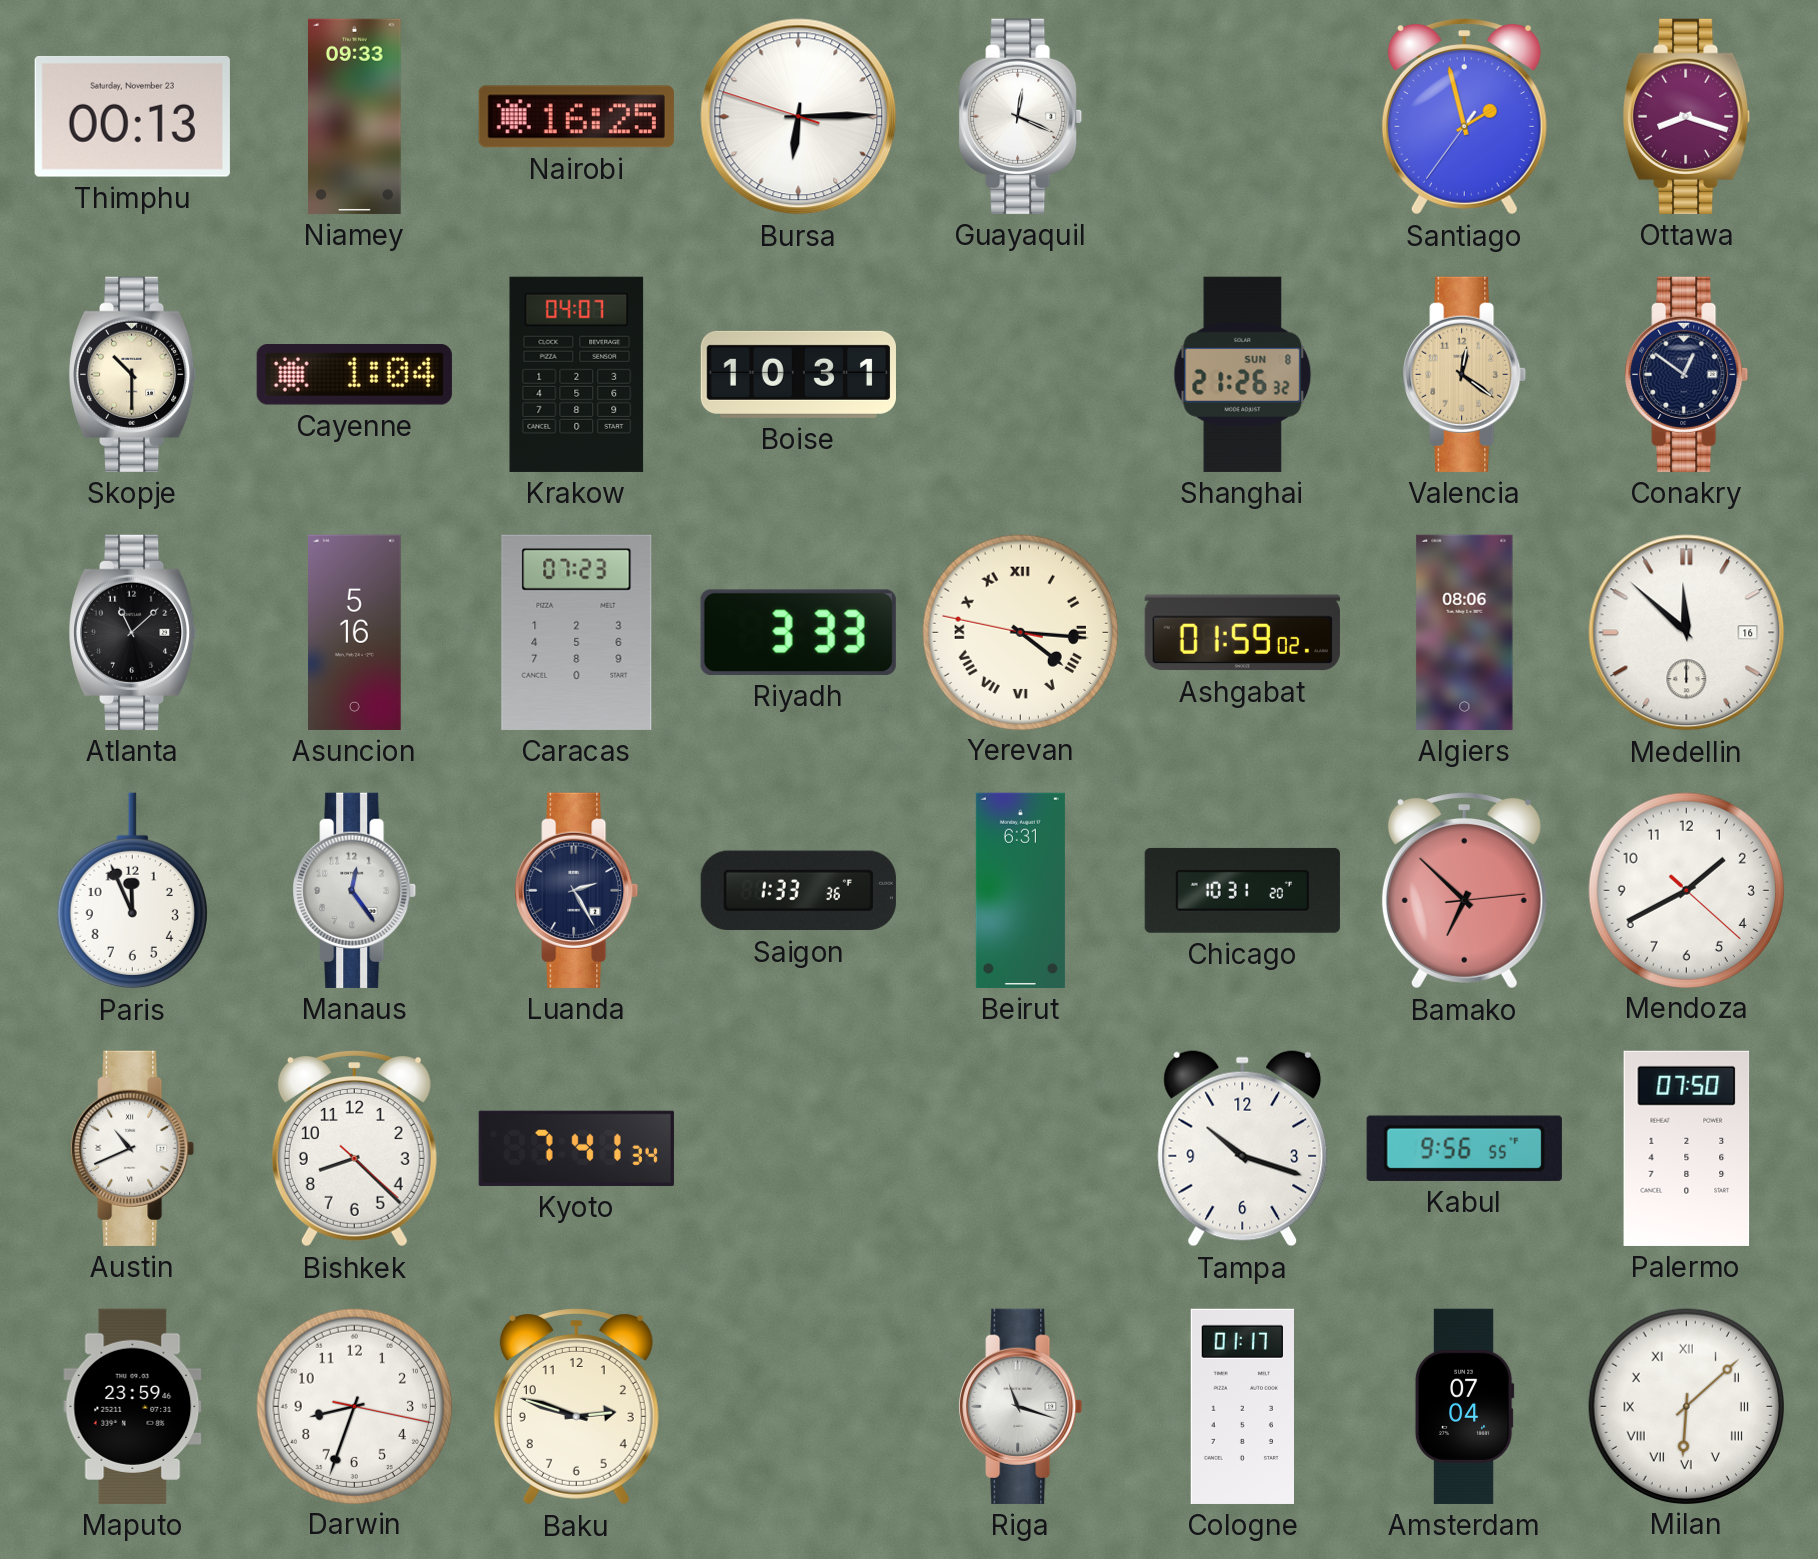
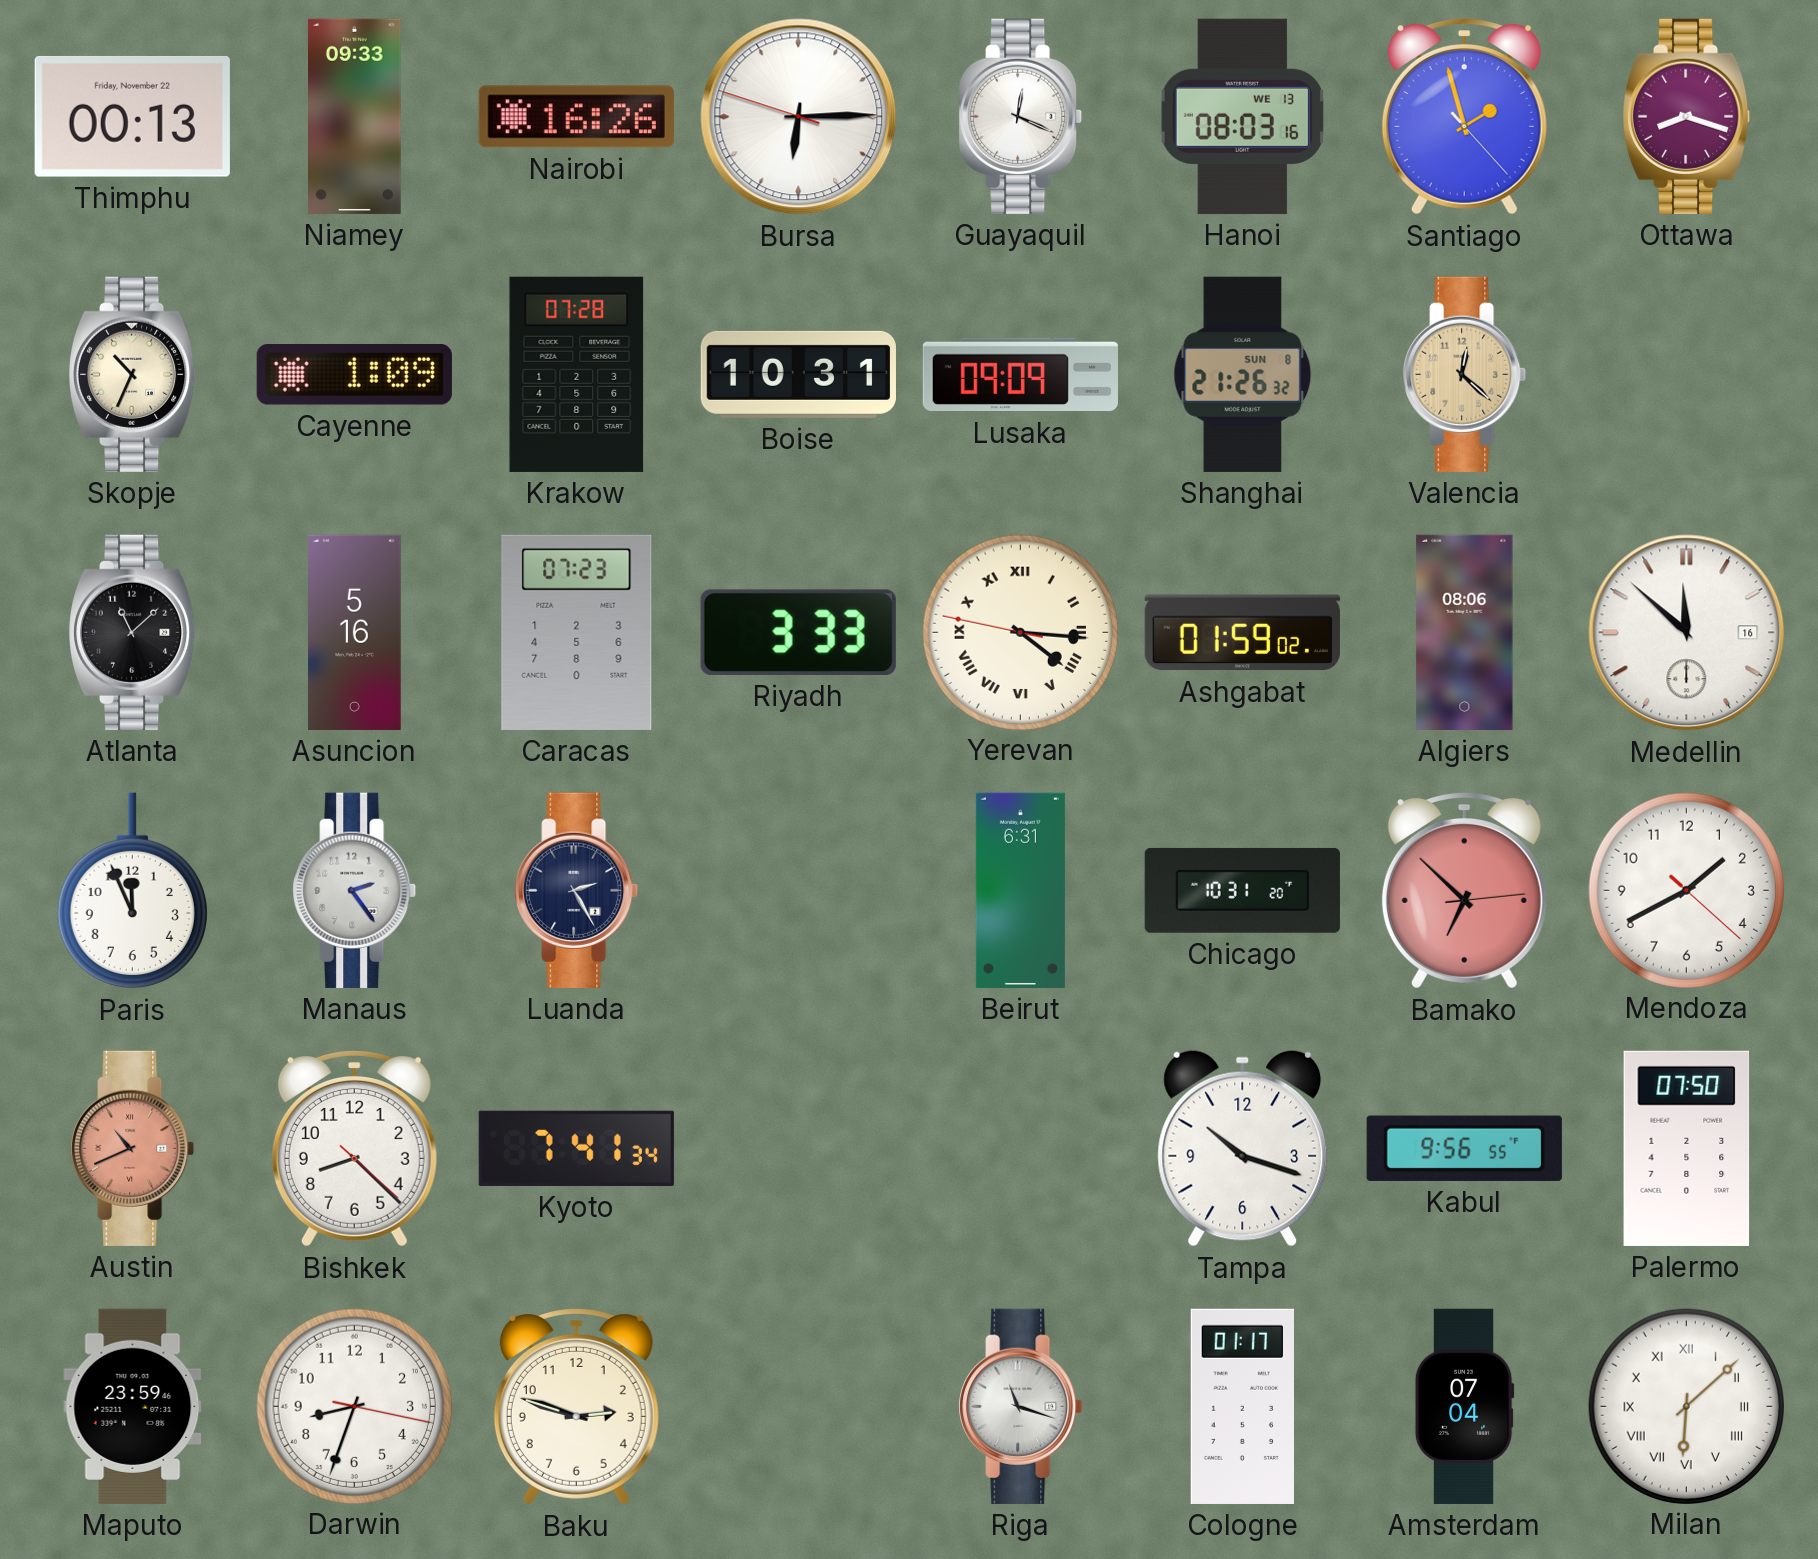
Thimphu date: Saturday, November 23 -> Friday, November 22 (132, 116)
Nairobi: 16:25 -> 16:26 (576, 117)
Hanoi: none -> 08:03 (1242, 116)
Santiago: 1:57:36 -> 1:57:23 (1464, 117)
Skopje: 10:30 -> 10:34 (133, 374)
Cayenne: 1:04 -> 1:09 (354, 375)
Krakow: 04:07 -> 07:28 (577, 374)
Lusaka: none -> 09:09 (1020, 375)
Valencia: 12:21 -> 12:22 (1465, 374)
Conakry: 12:51 -> none (1687, 374)
Manaus: 12:24 -> 2:24 (355, 890)
Saigon: 1:33 -> none (798, 891)
Austin dial: white -> salmon (133, 1148)
